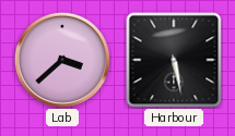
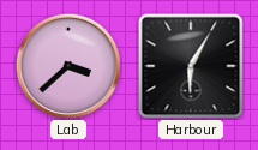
Harbour: 5:28 -> 6:05 (191, 66)
